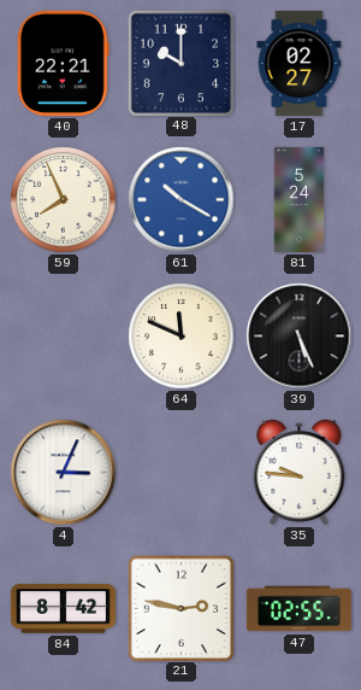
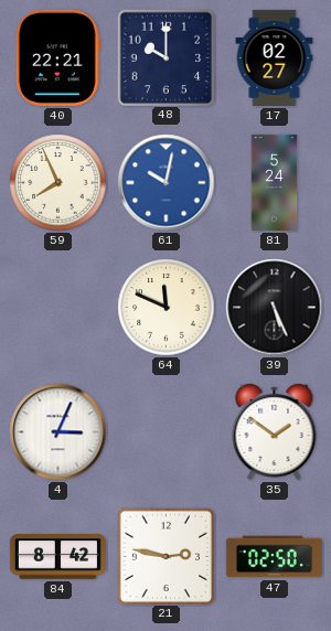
61: 10:20 -> 10:02 (167, 183)
35: 9:46 -> 1:51 (275, 431)
47: 02:55 -> 02:50 (274, 557)
